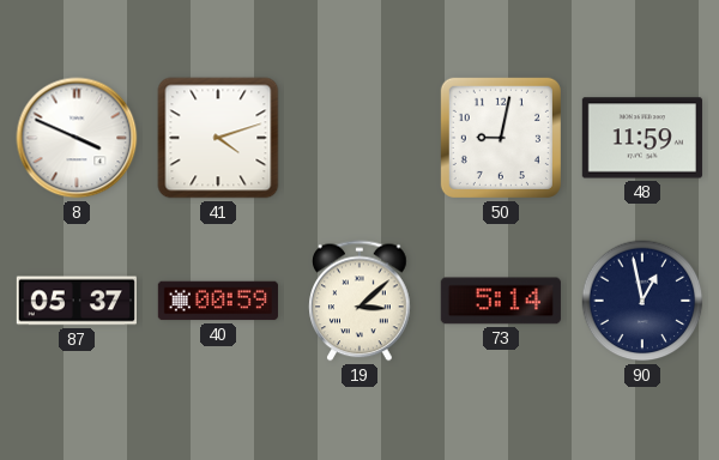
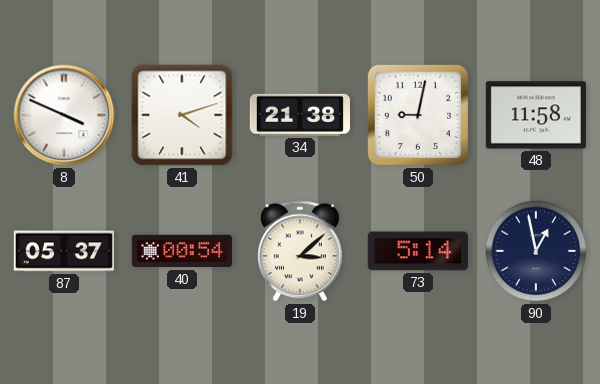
34: none -> 21:38 (300, 115)
48: 11:59 -> 11:58 (536, 115)
40: 00:59 -> 00:54 (182, 251)
